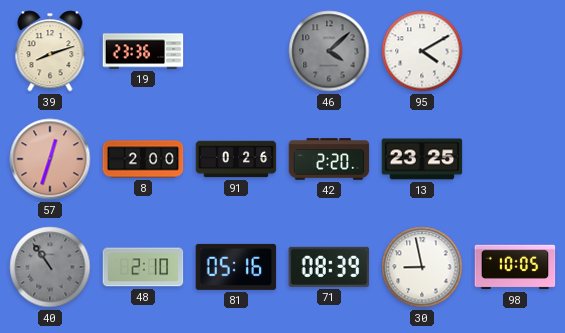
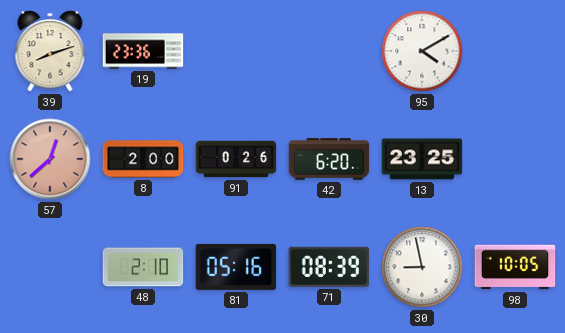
46: 4:08 -> none (329, 51)
57: 12:33 -> 12:38 (50, 159)
42: 2:20 -> 6:20 (329, 159)
40: 10:54 -> none (50, 267)
